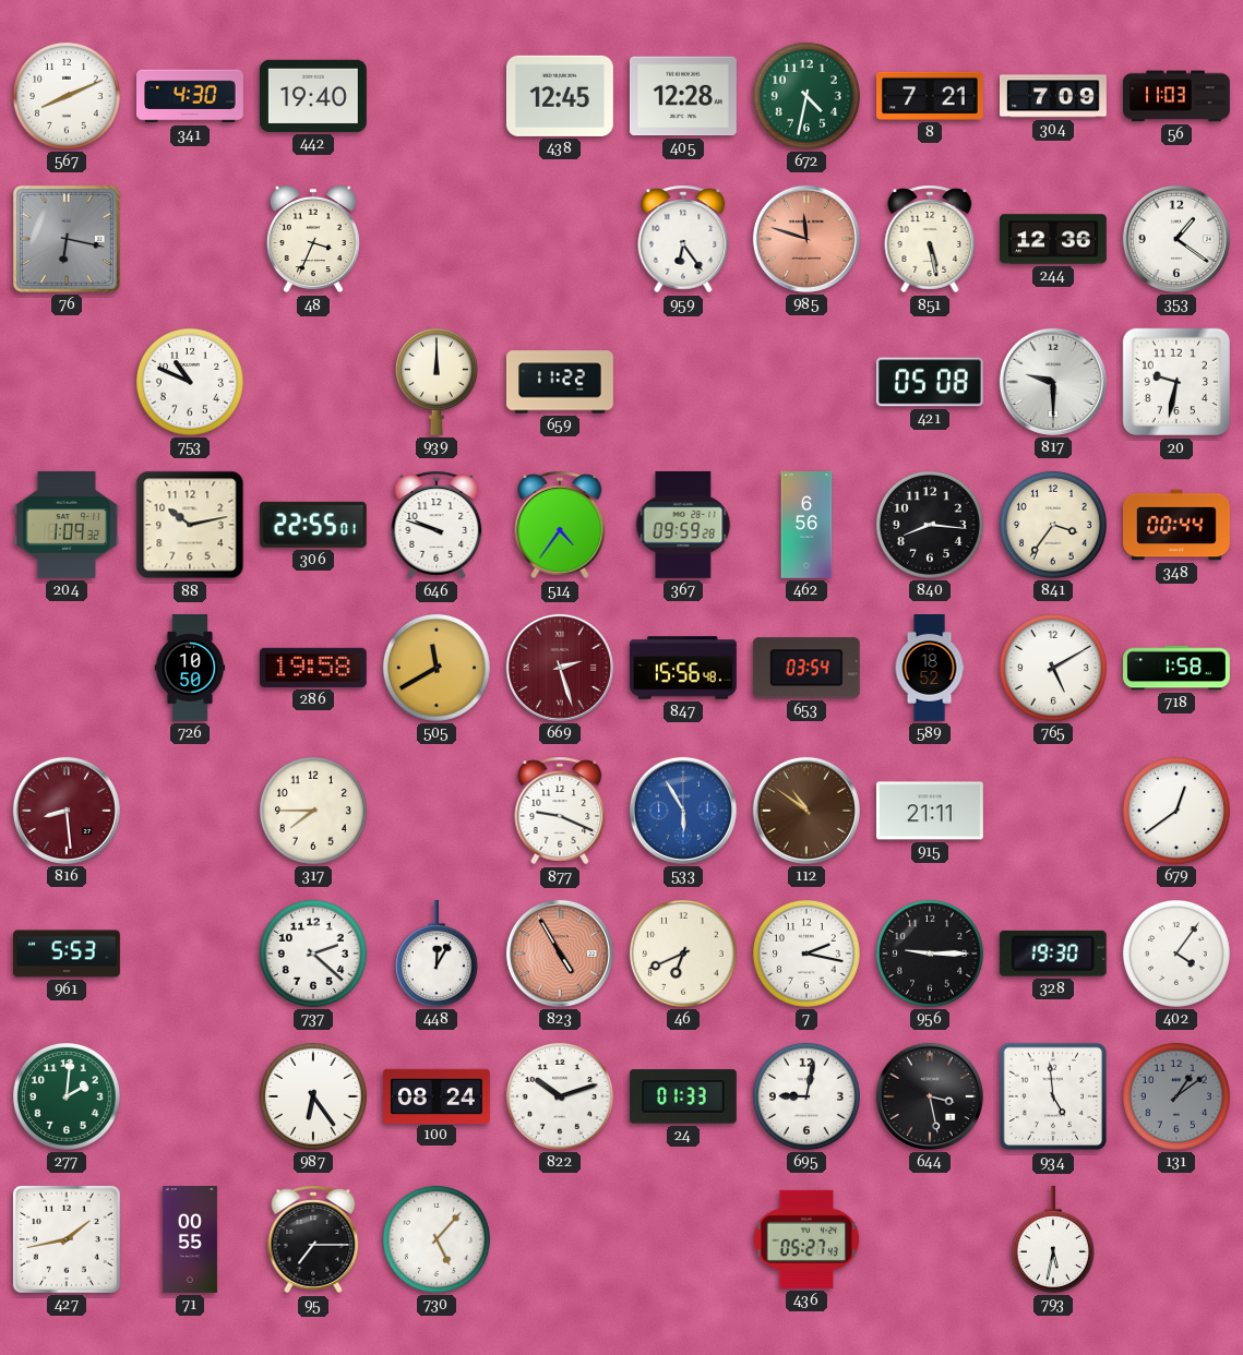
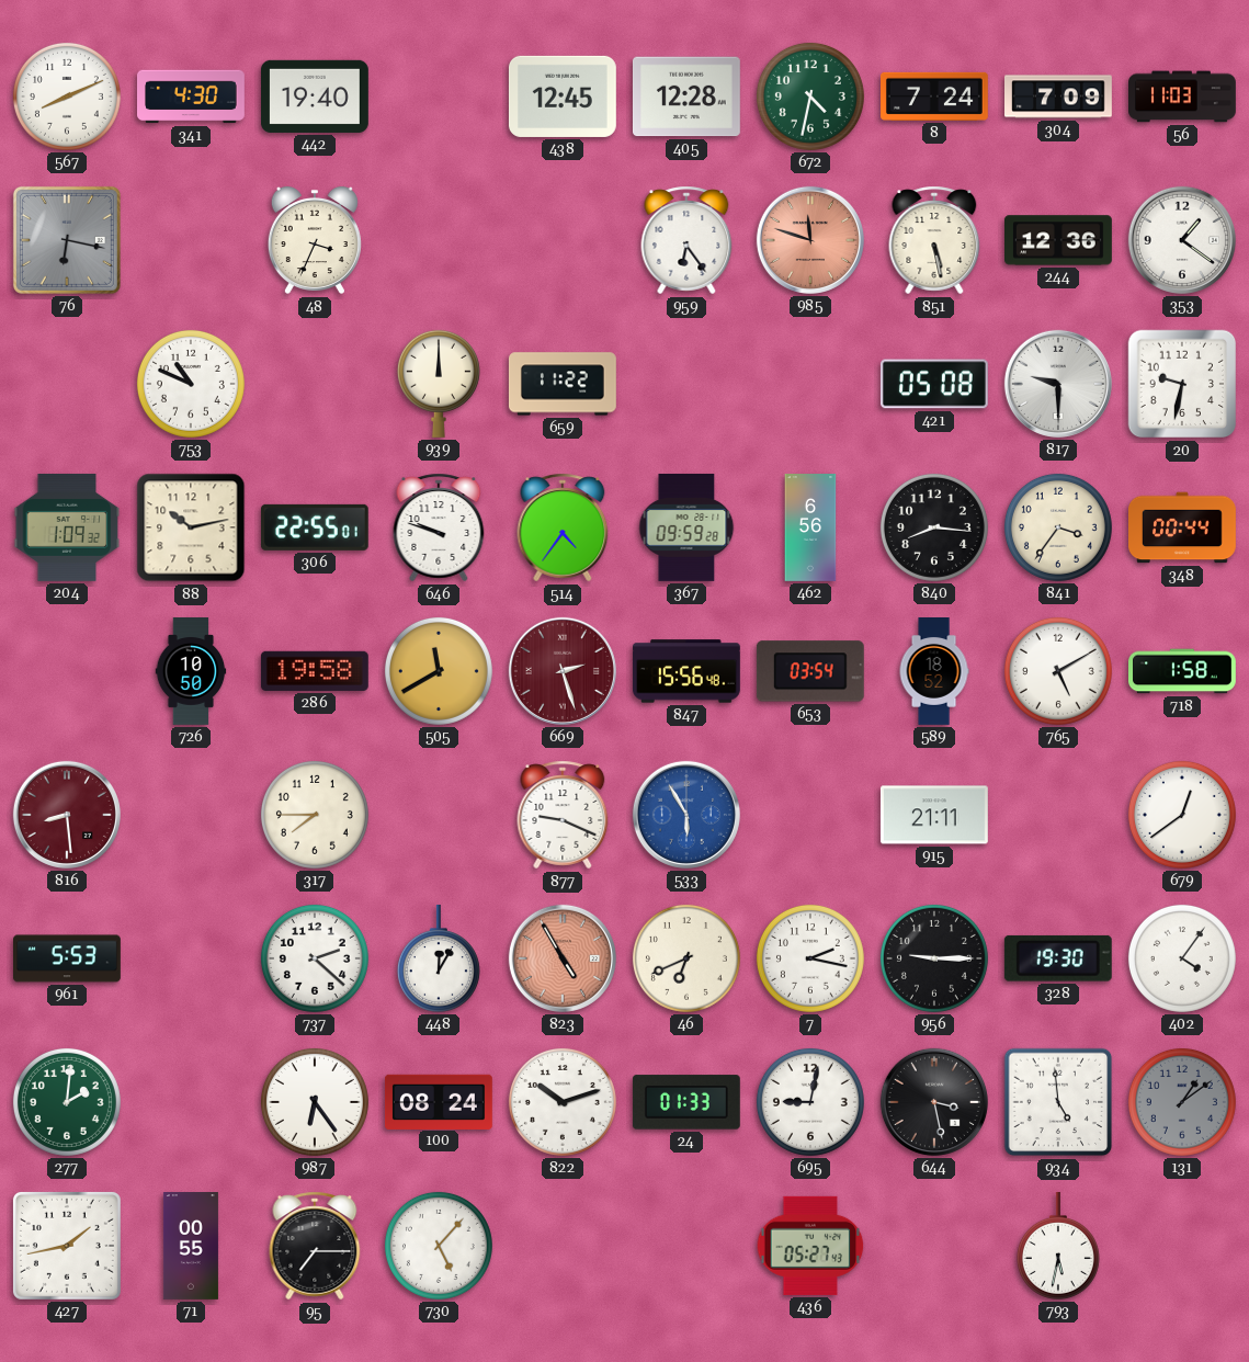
8: 7:21 -> 7:24 (935, 97)
112: 10:51 -> none (806, 811)
